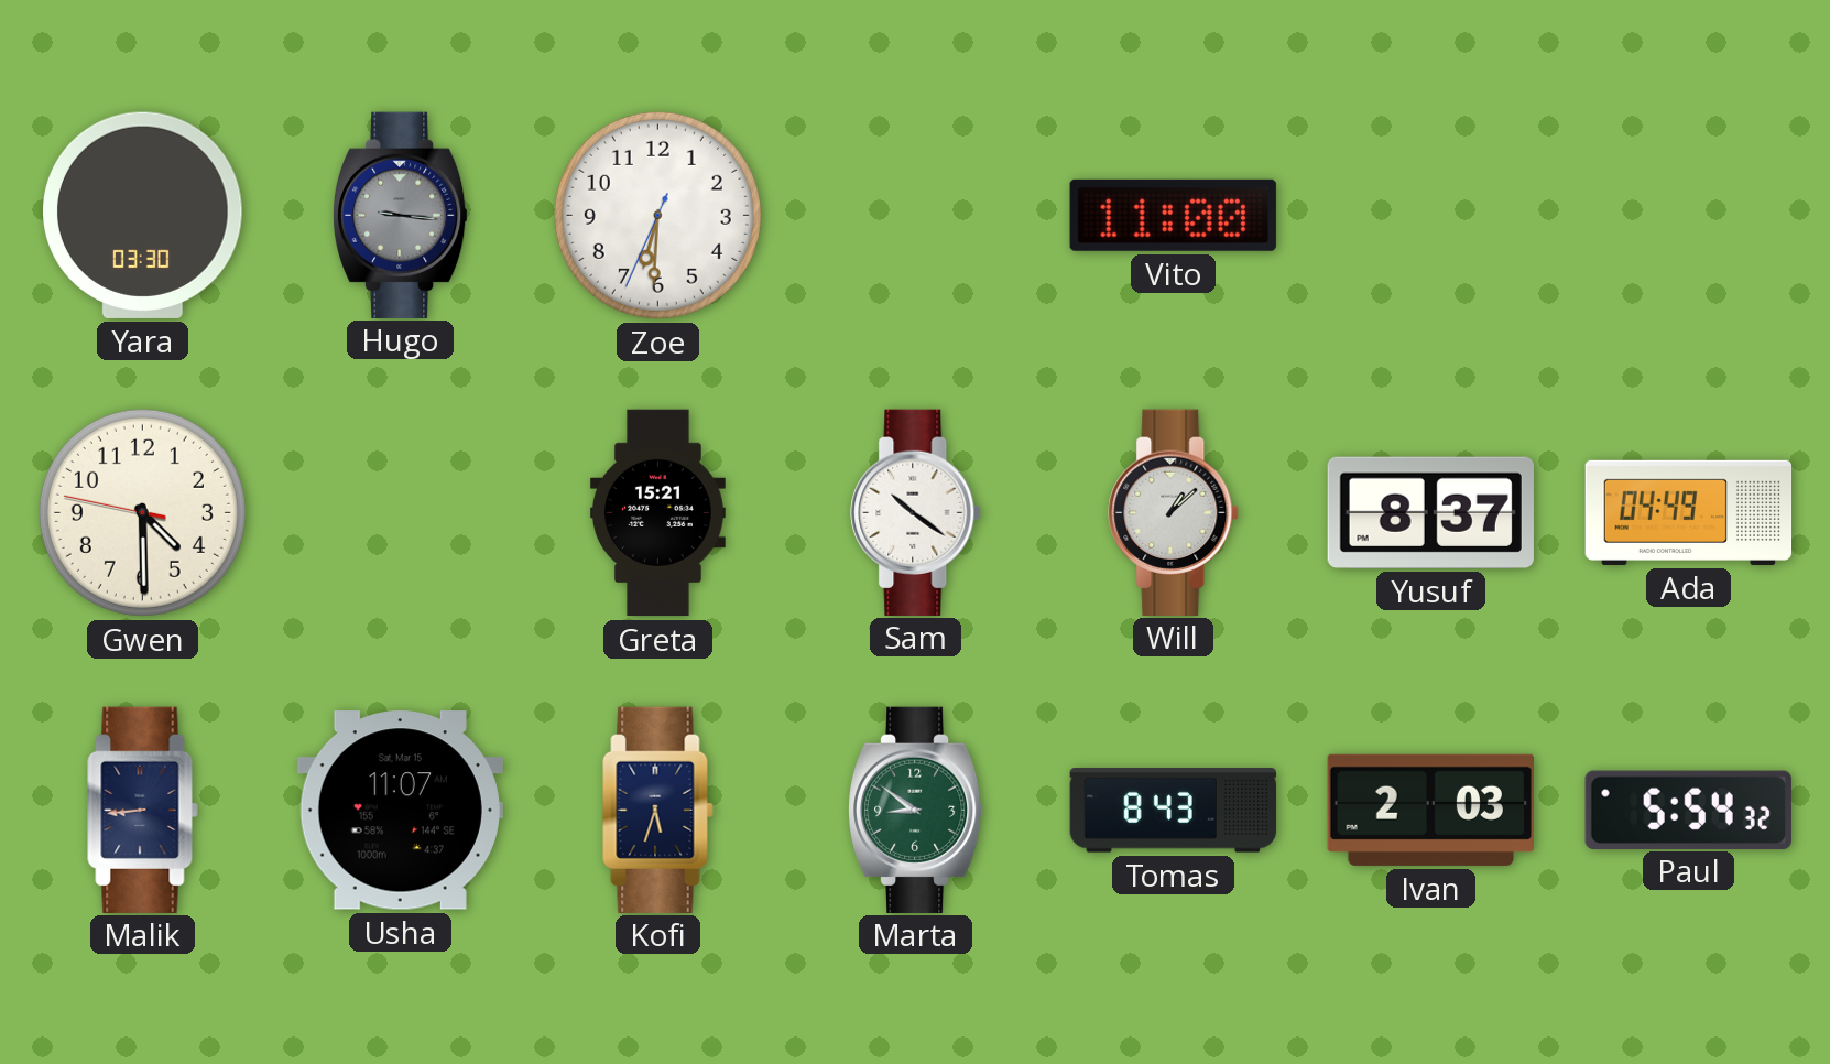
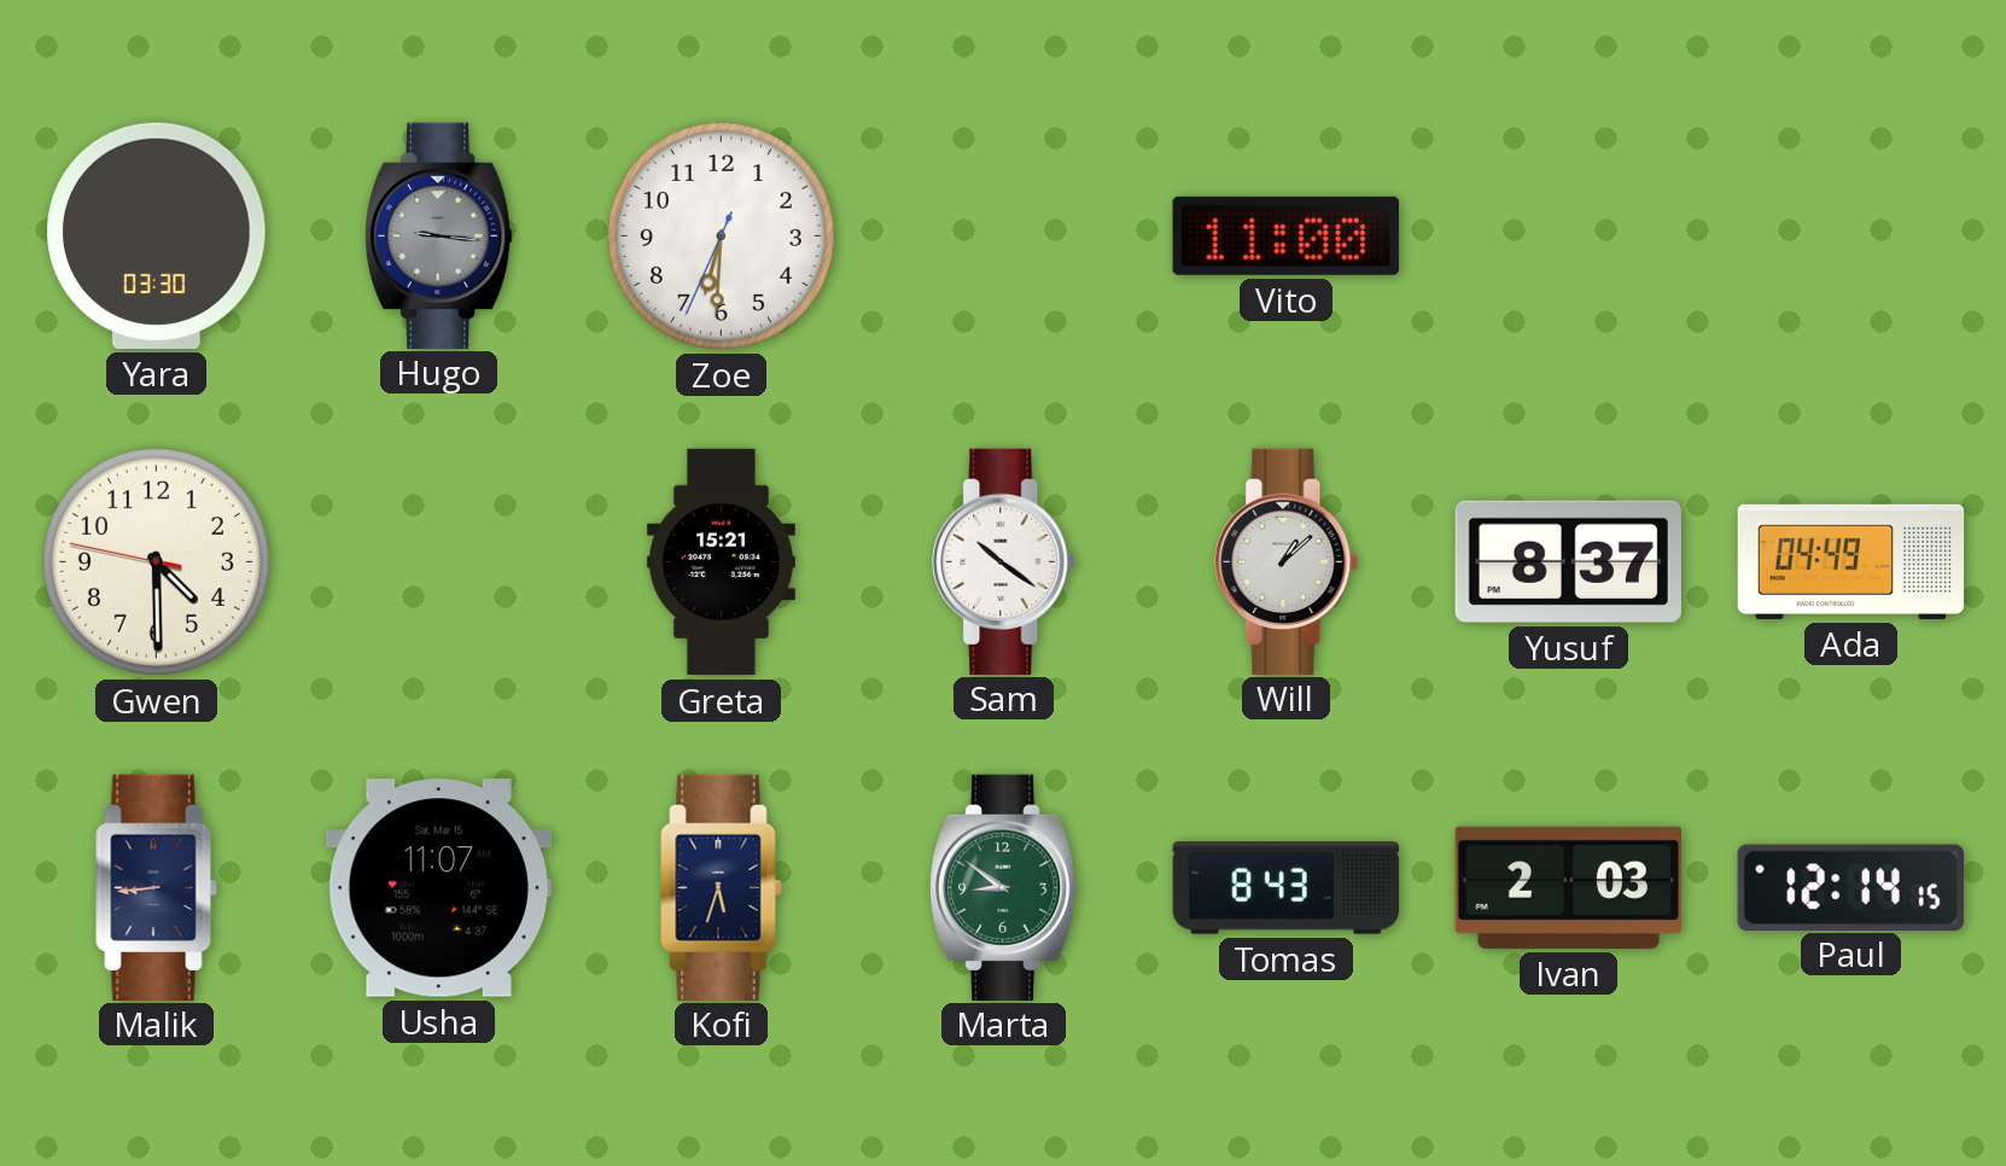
Paul: 5:54 -> 12:14 (1850, 887)
